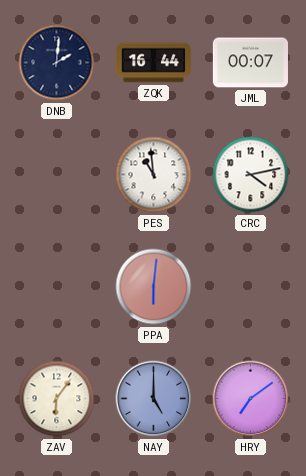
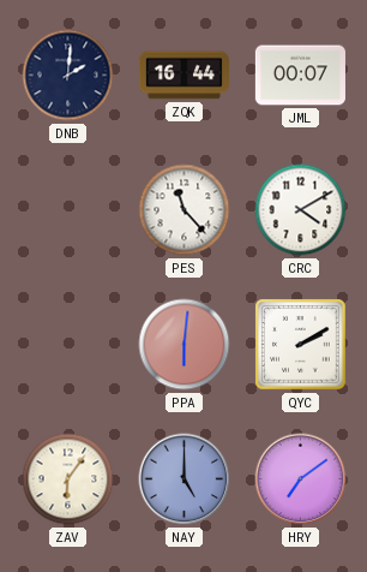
PES: 10:59 -> 11:23 (185, 210)
CRC: 4:13 -> 4:10 (301, 210)
QYC: none -> 2:10 (301, 345)
